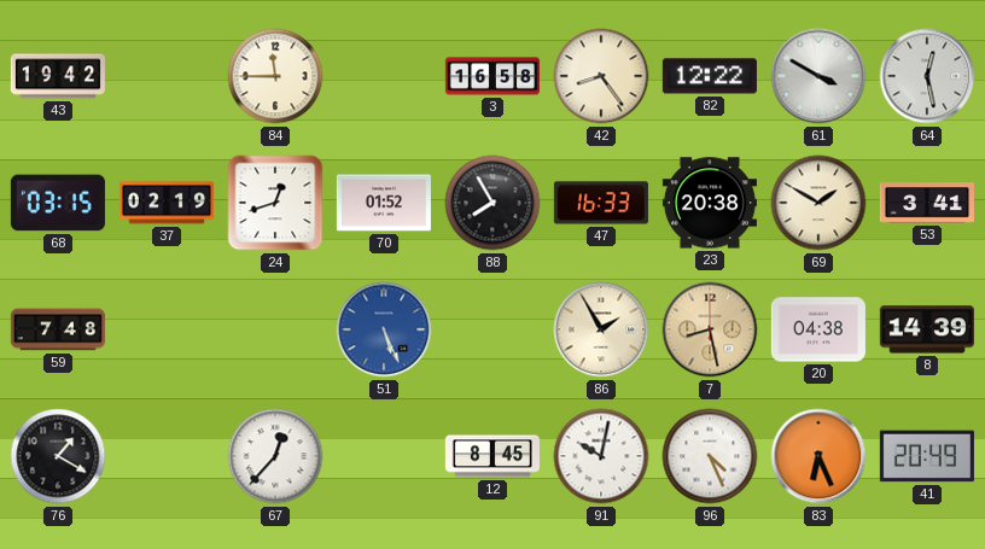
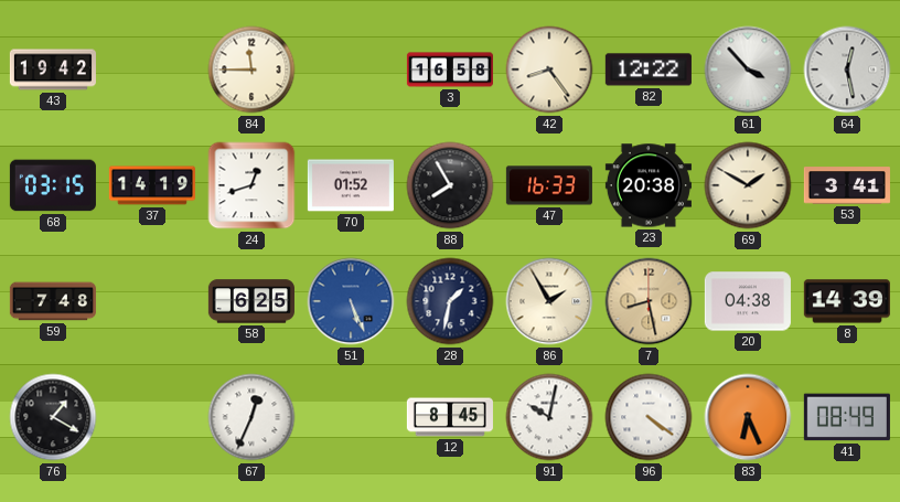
61: 3:50 -> 3:53 (748, 70)
37: 02:19 -> 14:19 (152, 185)
58: none -> 6:25 (251, 301)
28: none -> 1:32 (450, 301)
67: 12:37 -> 12:34 (251, 417)
96: 4:26 -> 4:21 (649, 417)
41: 20:49 -> 08:49 (847, 417)
